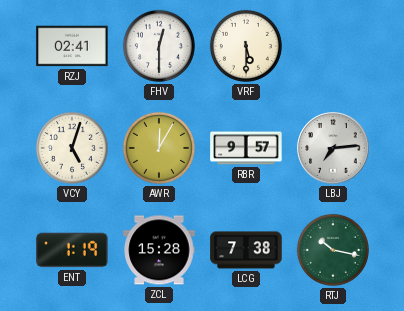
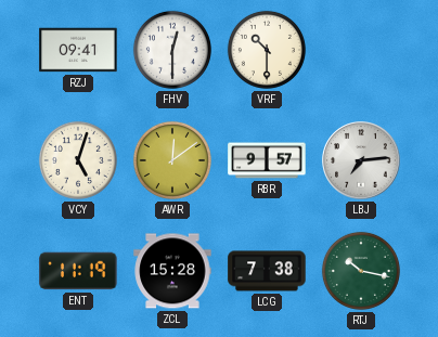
RZJ: 02:41 -> 09:41 (78, 50)
VRF: 5:30 -> 10:30 (267, 50)
AWR: 12:05 -> 12:09 (172, 160)
ENT: 1:19 -> 11:19 (78, 271)
